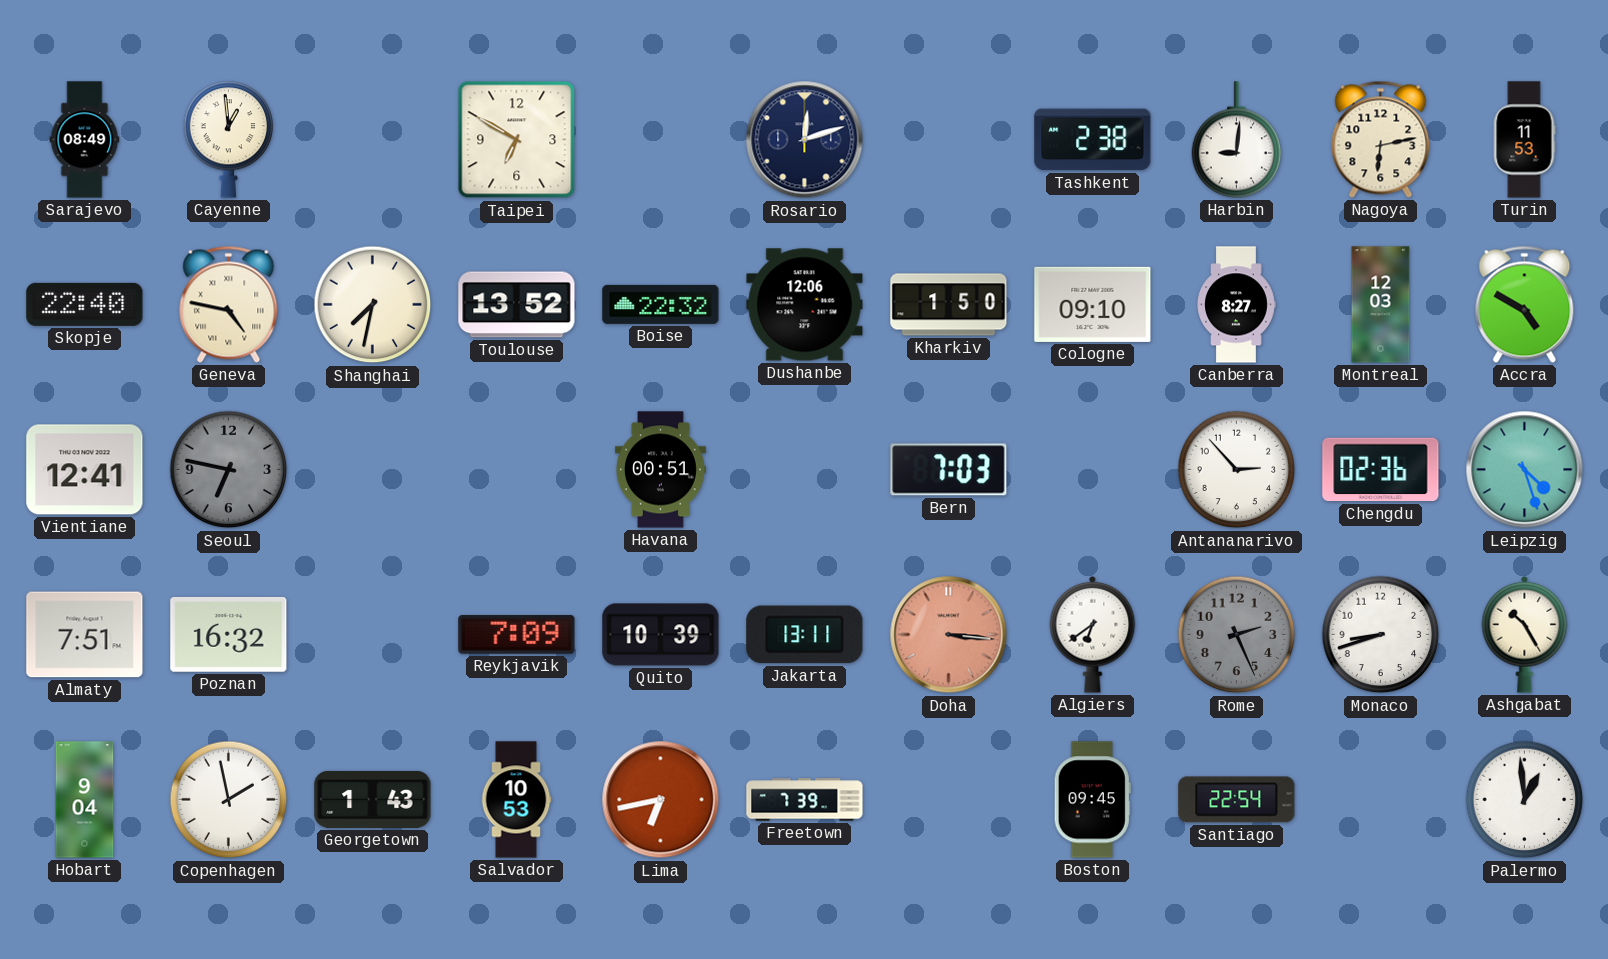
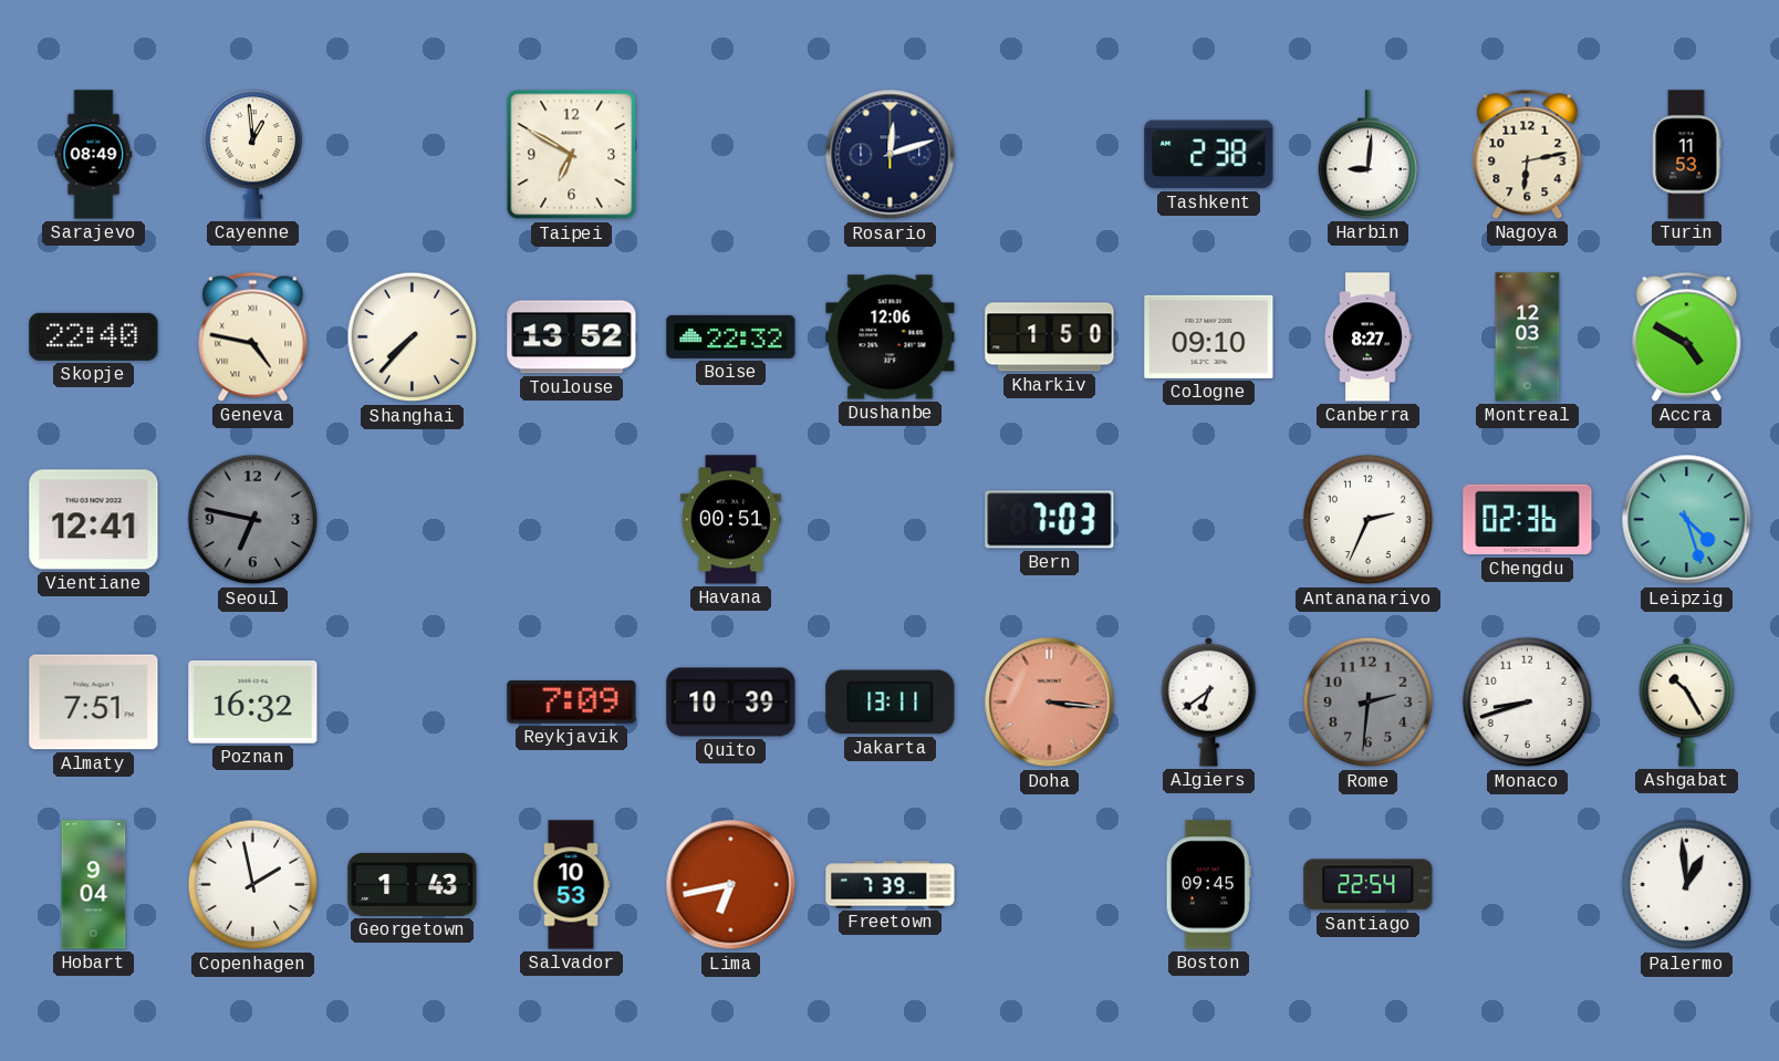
Shanghai: 7:32 -> 7:37 (413, 337)
Antananarivo: 2:53 -> 2:34 (1369, 520)
Rome: 2:26 -> 2:31 (1369, 703)
